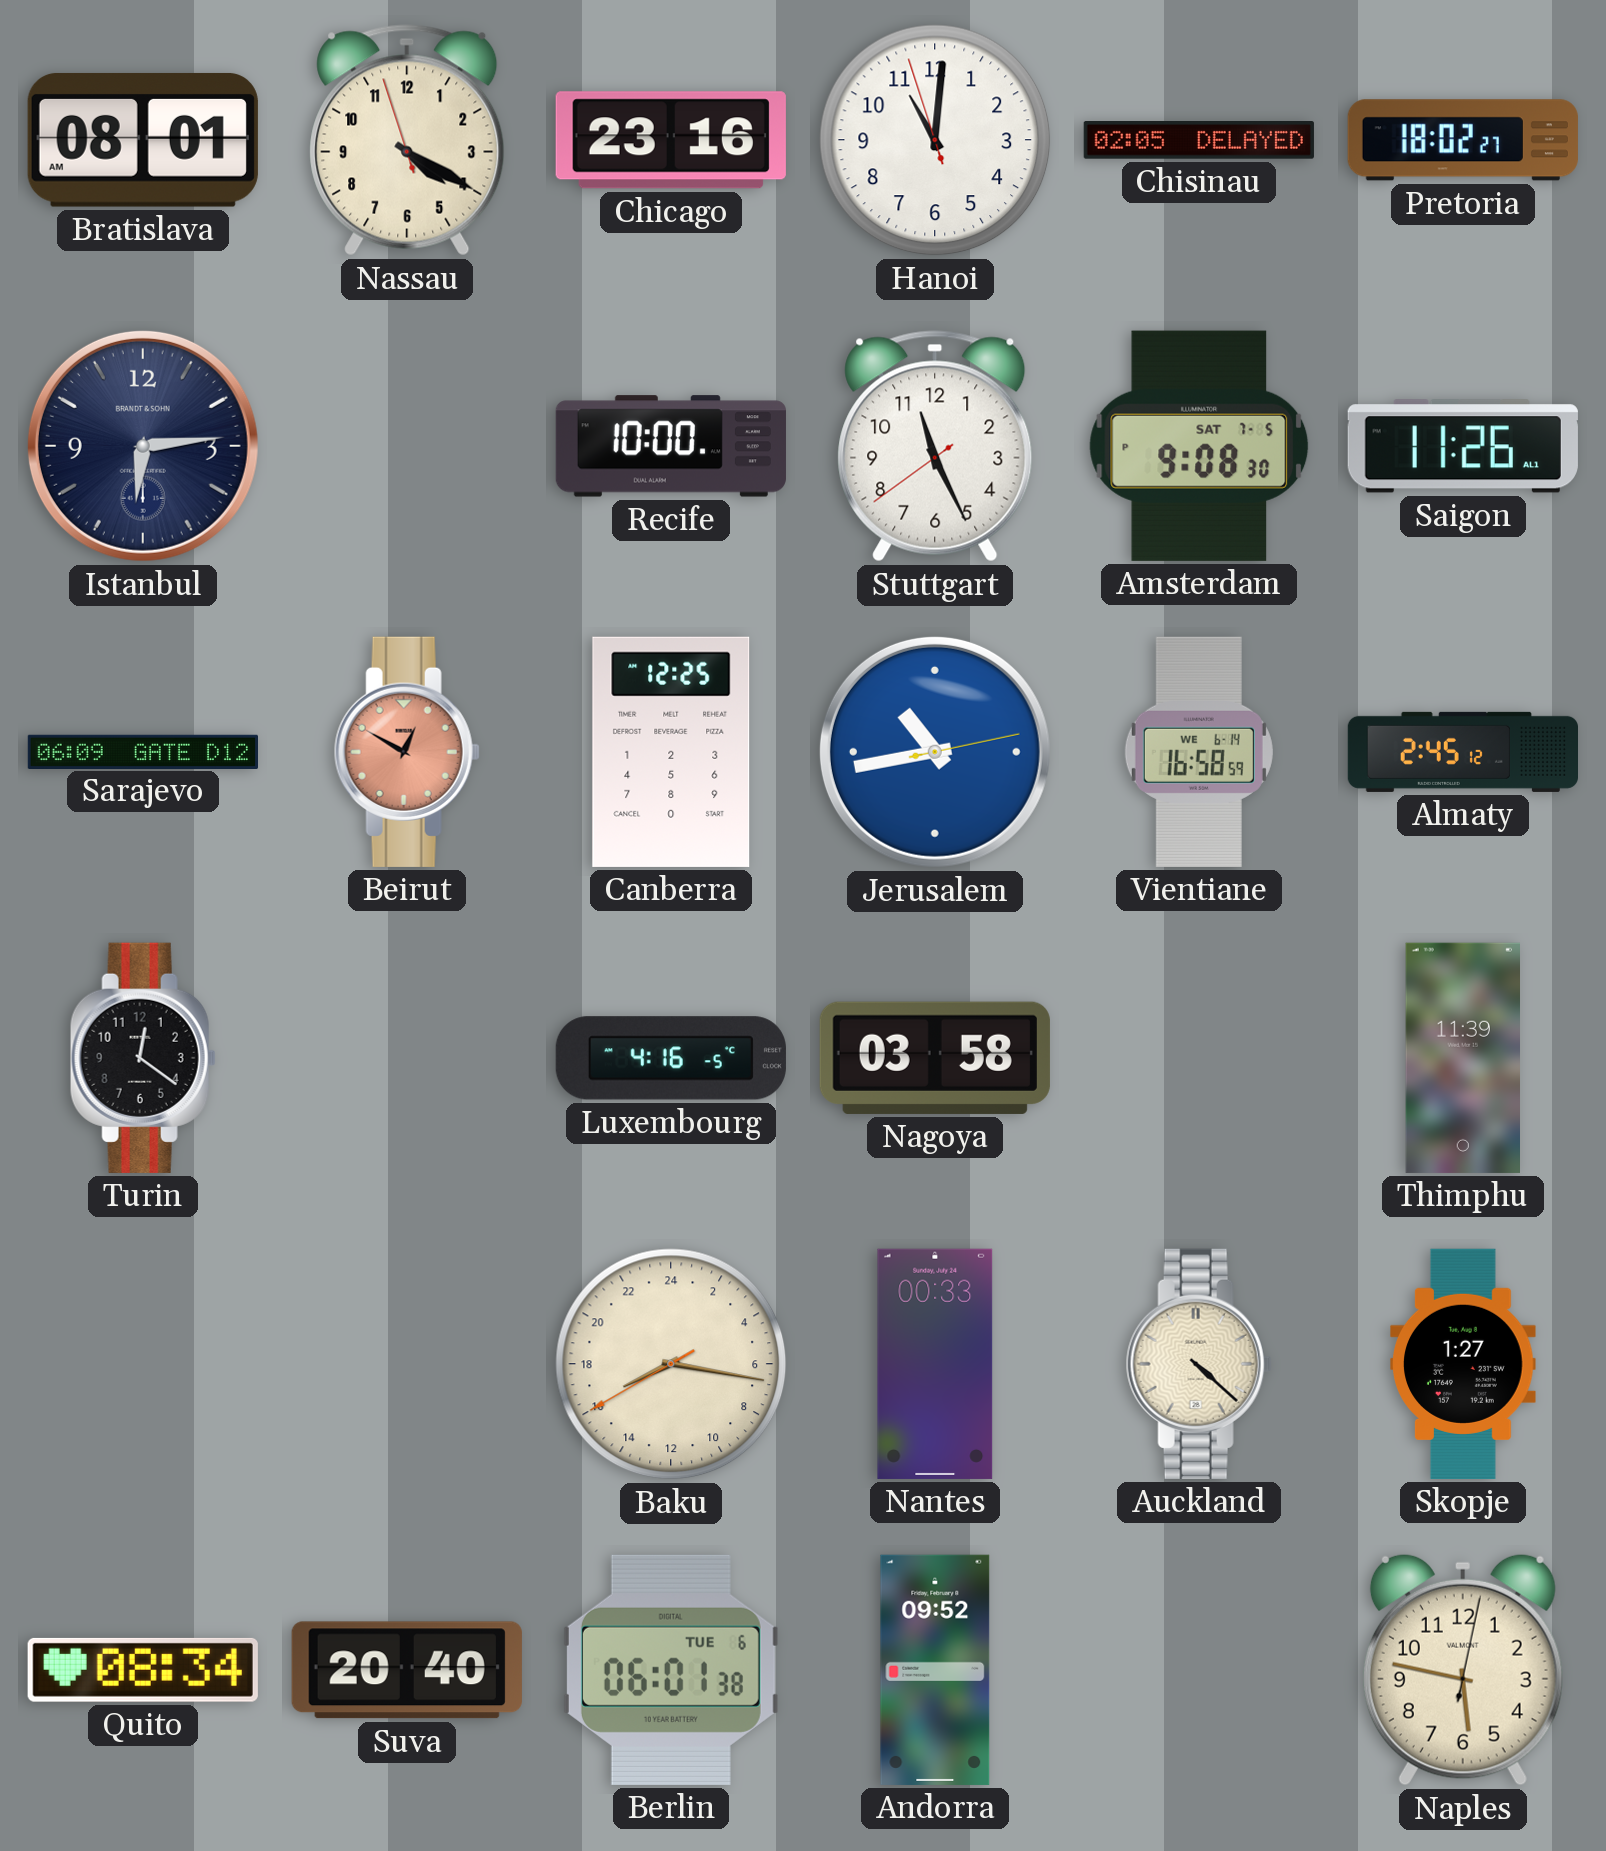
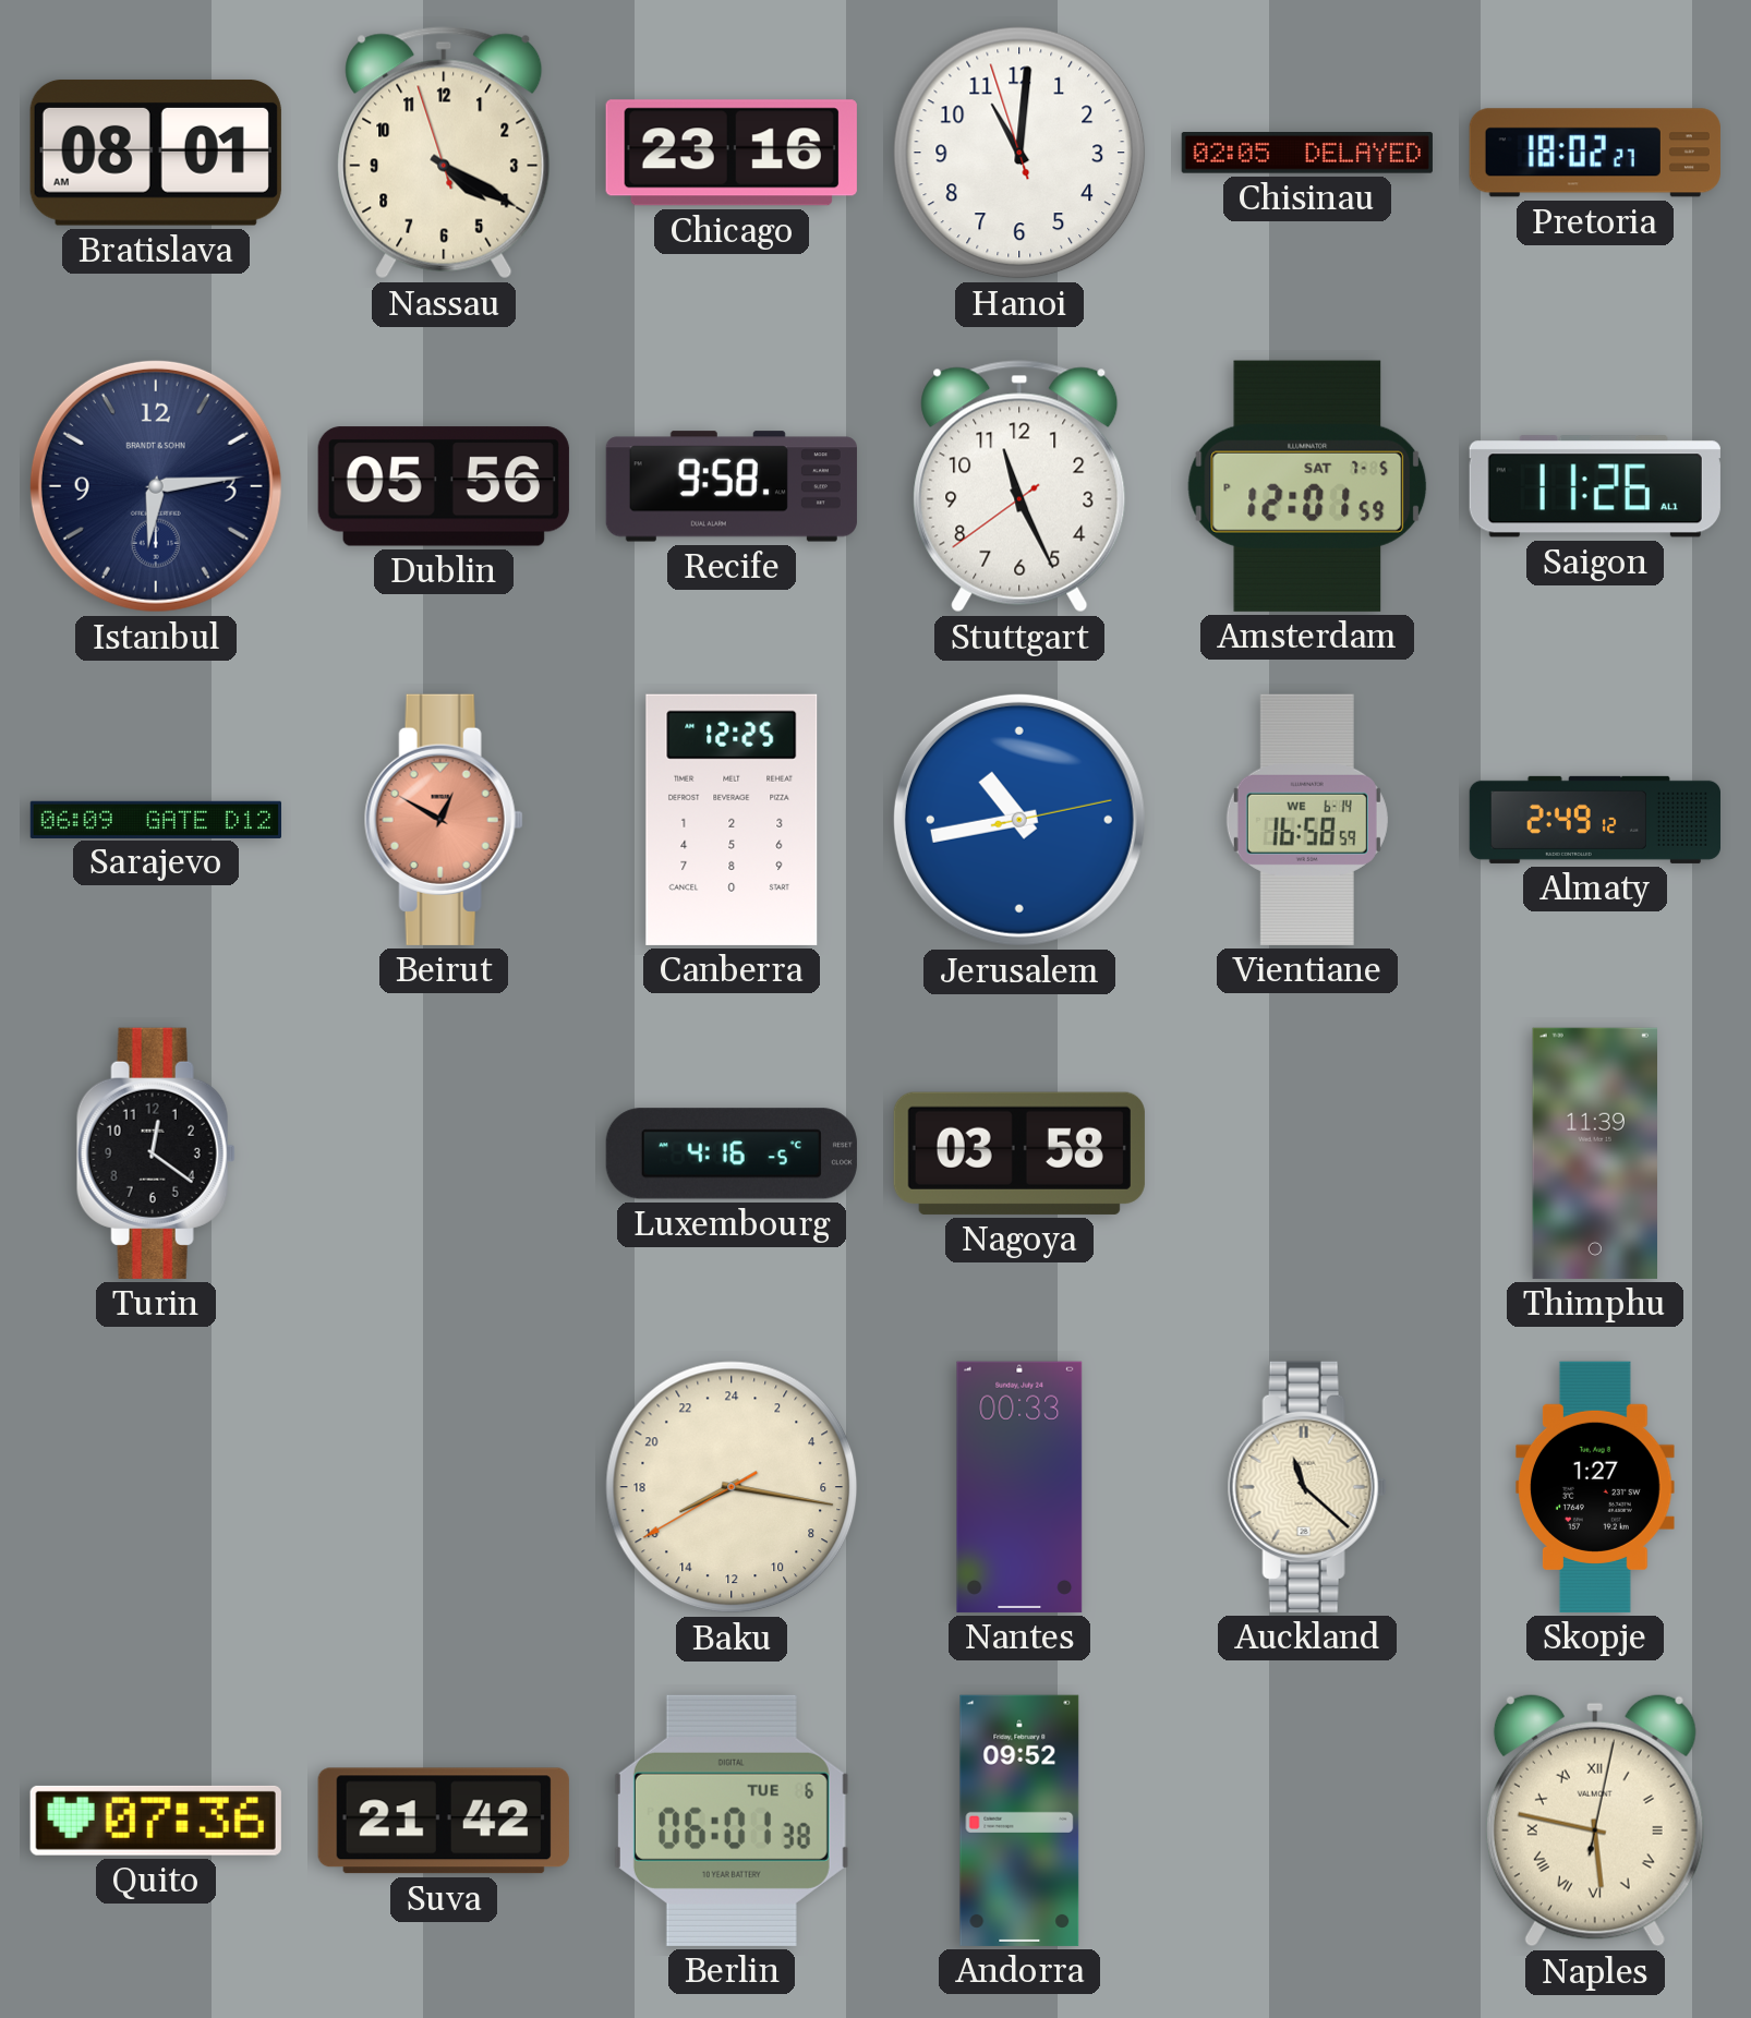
Dublin: none -> 05:56 (444, 486)
Recife: 10:00 -> 9:58 (732, 486)
Amsterdam: 9:08 -> 12:01 (1307, 486)
Almaty: 2:45 -> 2:49 (1594, 820)
Auckland: 4:22 -> 11:22 (1307, 1487)
Quito: 08:34 -> 07:36 (156, 1821)
Suva: 20:40 -> 21:42 (444, 1821)
Naples numerals: Arabic -> Roman (1595, 1821)
